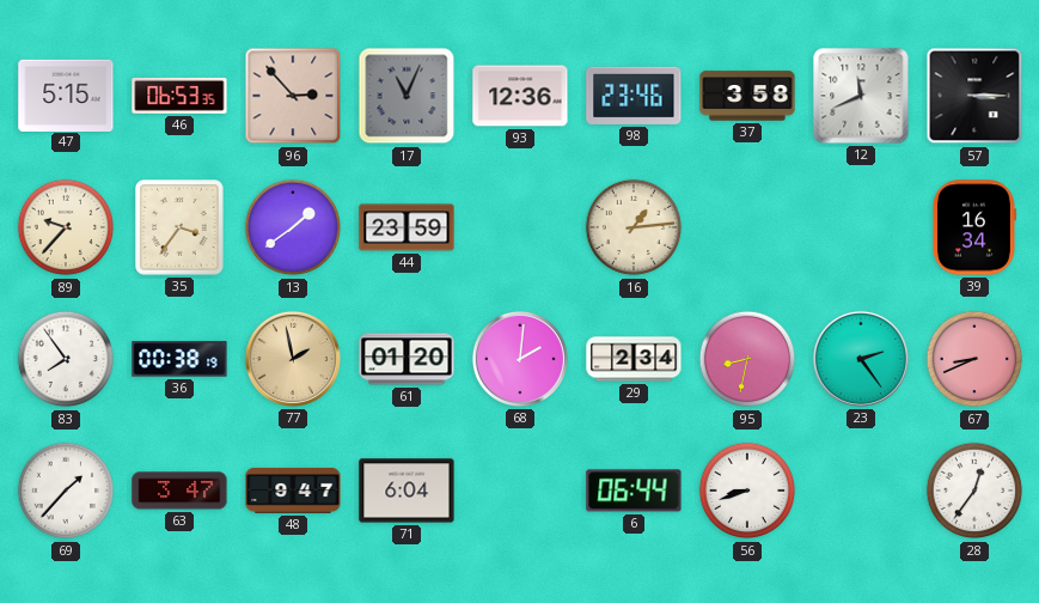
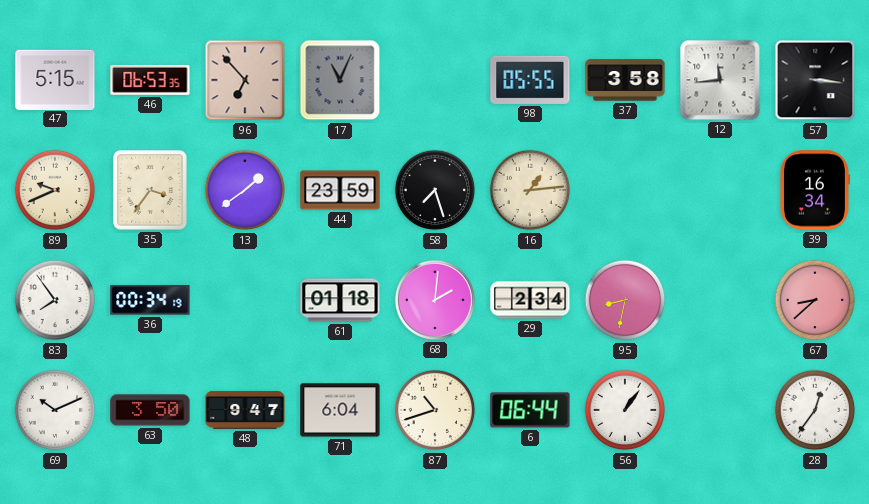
96: 2:53 -> 6:53 (245, 80)
93: 12:36 -> none (520, 96)
98: 23:46 -> 05:55 (530, 80)
12: 11:41 -> 11:44 (720, 80)
57: 3:15 -> 3:16 (815, 80)
89: 9:37 -> 9:41 (55, 190)
58: none -> 7:27 (435, 190)
36: 00:38 -> 00:34 (150, 300)
77: 1:58 -> none (293, 359)
61: 01:20 -> 01:18 (340, 300)
23: 2:24 -> none (861, 359)
67: 8:41 -> 8:38 (815, 300)
69: 1:37 -> 10:11 (55, 410)
63: 3:47 -> 3:50 (150, 410)
87: none -> 10:42 (435, 410)
56: 8:42 -> 1:06 (625, 410)
